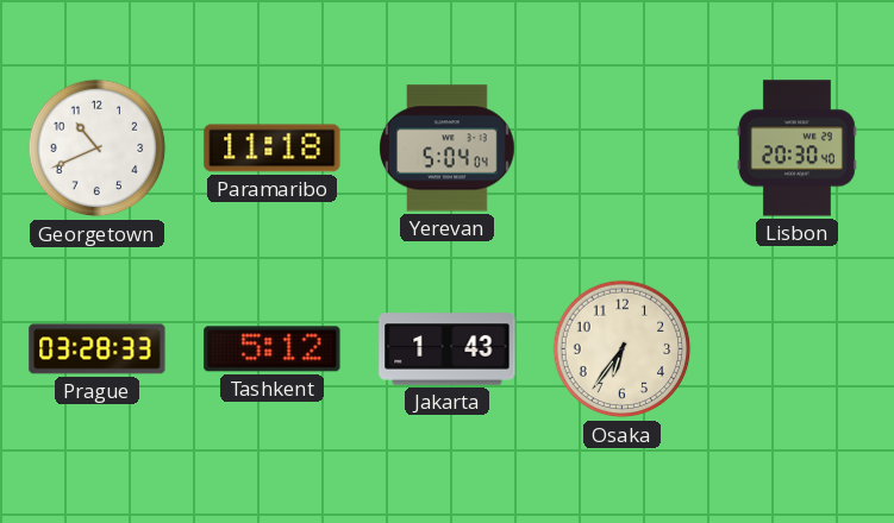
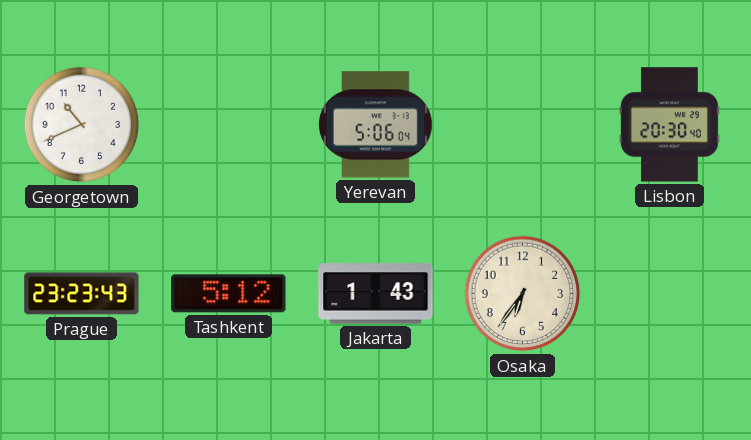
Paramaribo: 11:18 -> none (273, 149)
Yerevan: 5:04 -> 5:06 (376, 125)
Prague: 03:28 -> 23:23 (82, 294)
